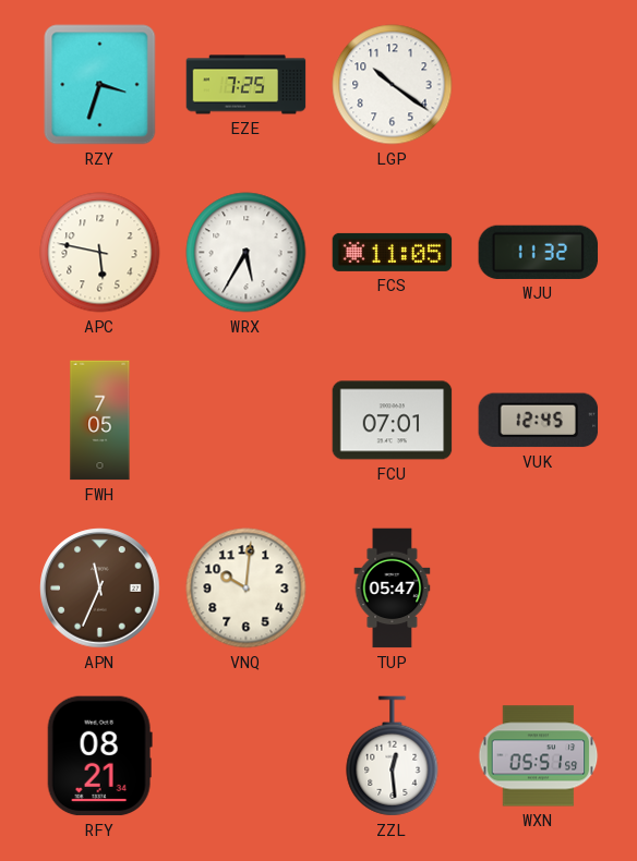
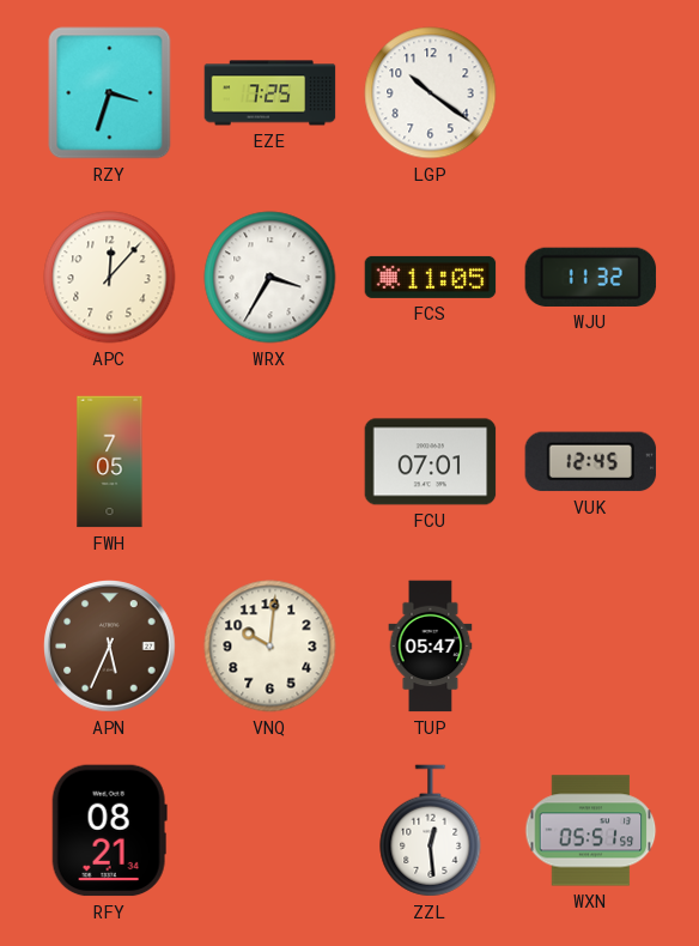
APC: 5:47 -> 12:07 (110, 278)
WRX: 5:35 -> 3:35 (271, 278)
APN: 11:34 -> 5:34 (110, 647)
